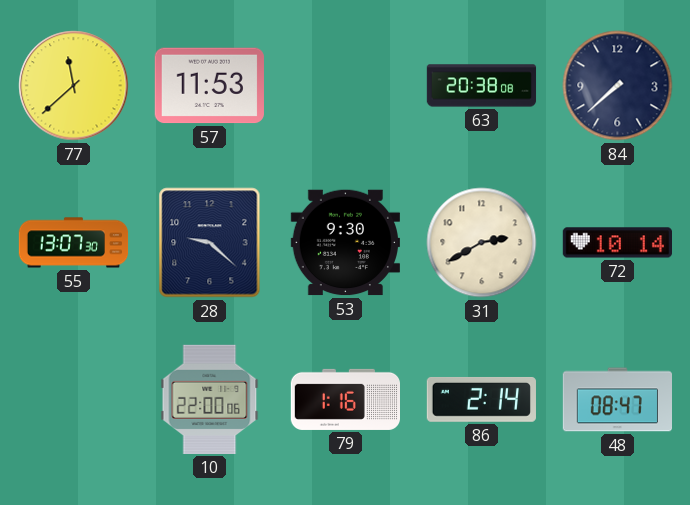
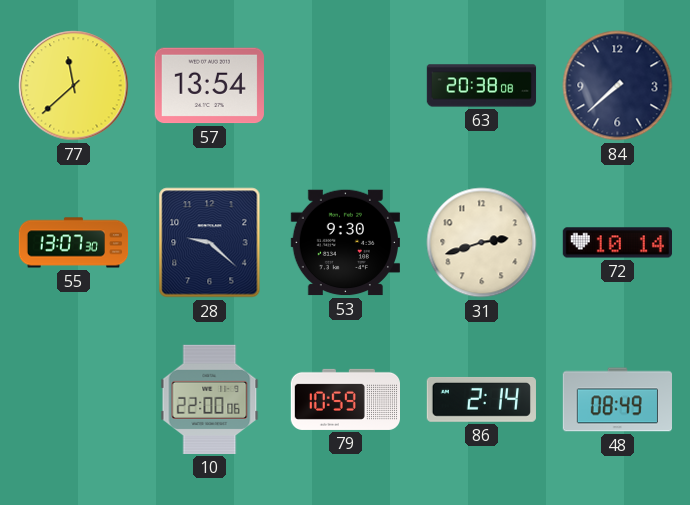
57: 11:53 -> 13:54 (209, 86)
31: 2:40 -> 2:42 (482, 243)
79: 1:16 -> 10:59 (345, 399)
48: 08:47 -> 08:49 (617, 400)
